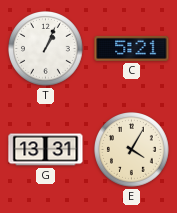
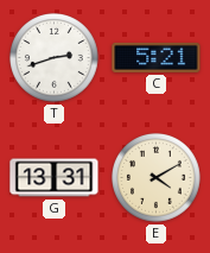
T: 1:04 -> 2:42 (55, 58)
E: 4:05 -> 4:10 (157, 178)
